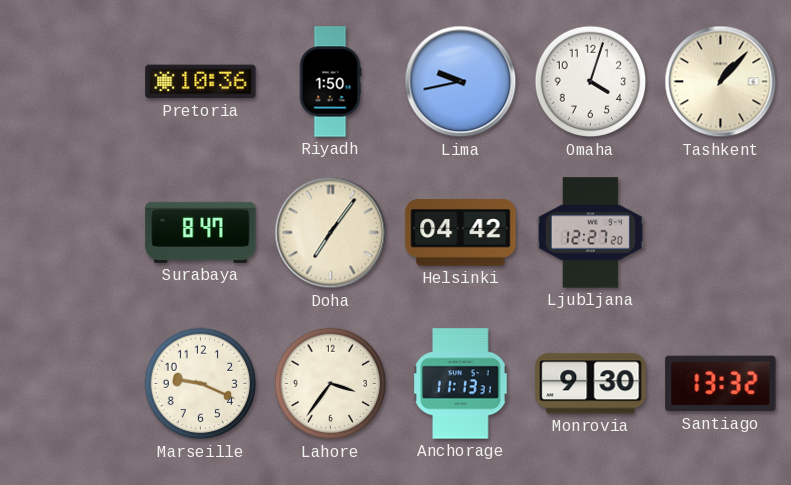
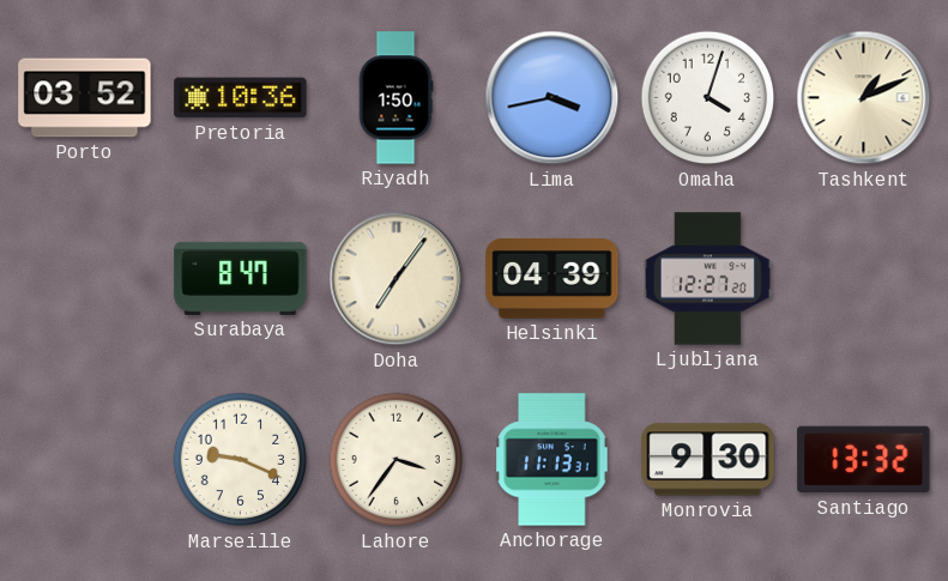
Porto: none -> 03:52 (85, 98)
Lima: 9:43 -> 3:43 (553, 98)
Tashkent: 1:07 -> 1:11 (864, 98)
Helsinki: 04:42 -> 04:39 (553, 279)
